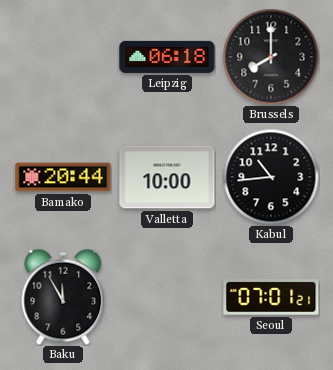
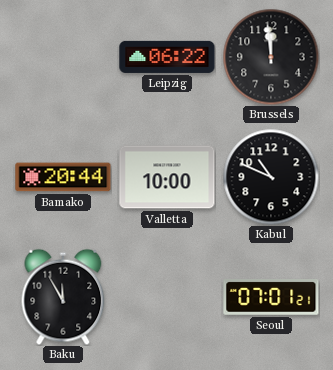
Leipzig: 06:18 -> 06:22 (167, 57)
Brussels: 8:00 -> 11:59 (271, 57)
Kabul: 10:44 -> 10:49 (271, 177)
